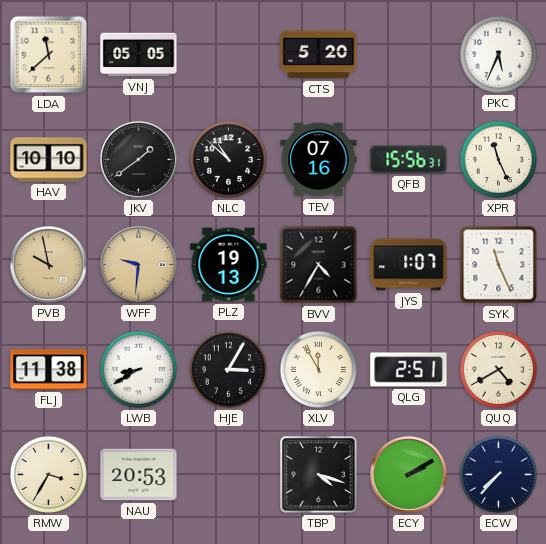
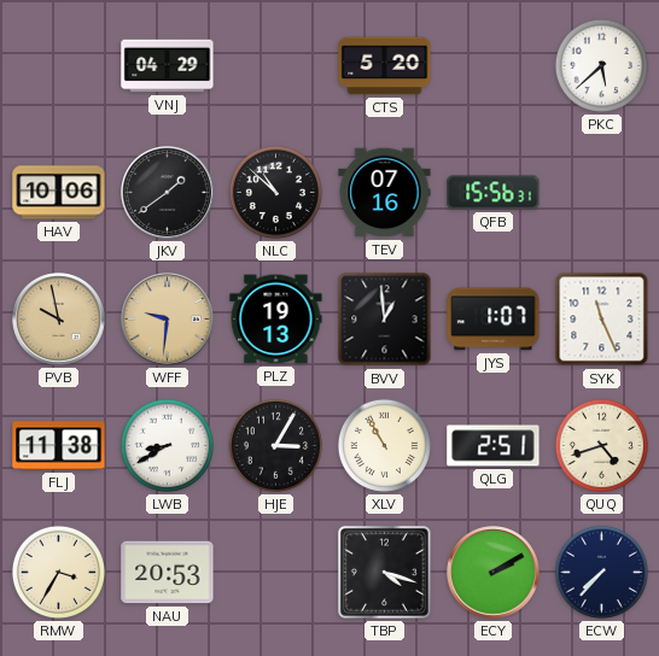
LDA: 11:38 -> none (49, 55)
VNJ: 05:05 -> 04:29 (168, 66)
PKC: 5:34 -> 5:38 (601, 65)
HAV: 10:10 -> 10:06 (59, 193)
XPR: 11:26 -> none (498, 159)
BVV: 4:35 -> 12:59 (385, 320)
XLV: 11:55 -> 10:55 (384, 445)
QUQ: 4:40 -> 4:42 (601, 445)
